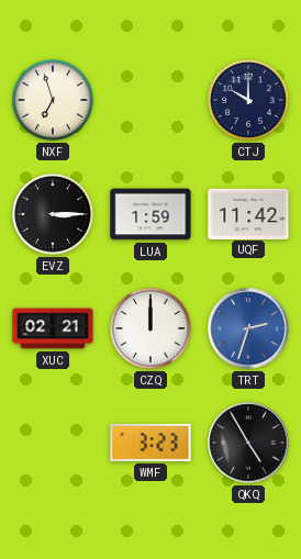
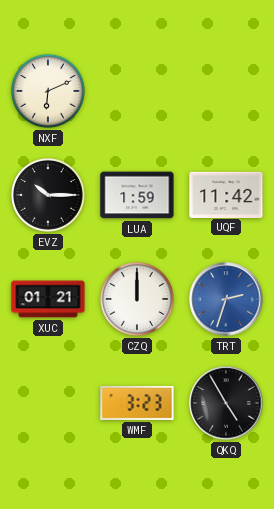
NXF: 6:57 -> 6:11 (49, 92)
CTJ: 10:00 -> none (249, 101)
EVZ: 3:15 -> 10:15 (49, 196)
XUC: 02:21 -> 01:21 (48, 299)
